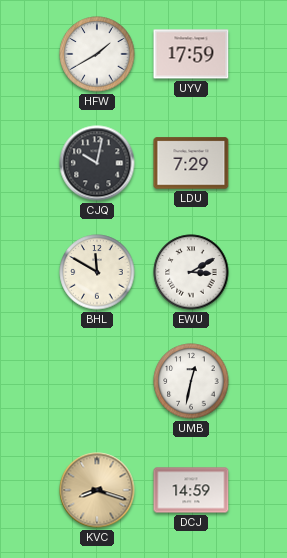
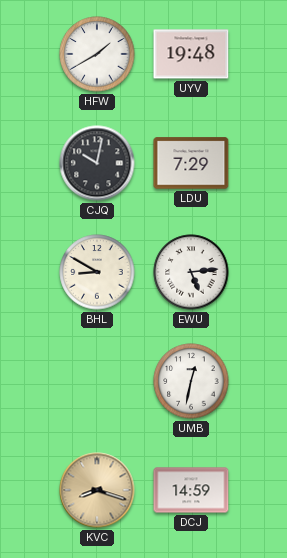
UYV: 17:59 -> 19:48 (191, 54)
BHL: 11:50 -> 8:50 (97, 272)
EWU: 3:10 -> 5:14 (191, 272)
